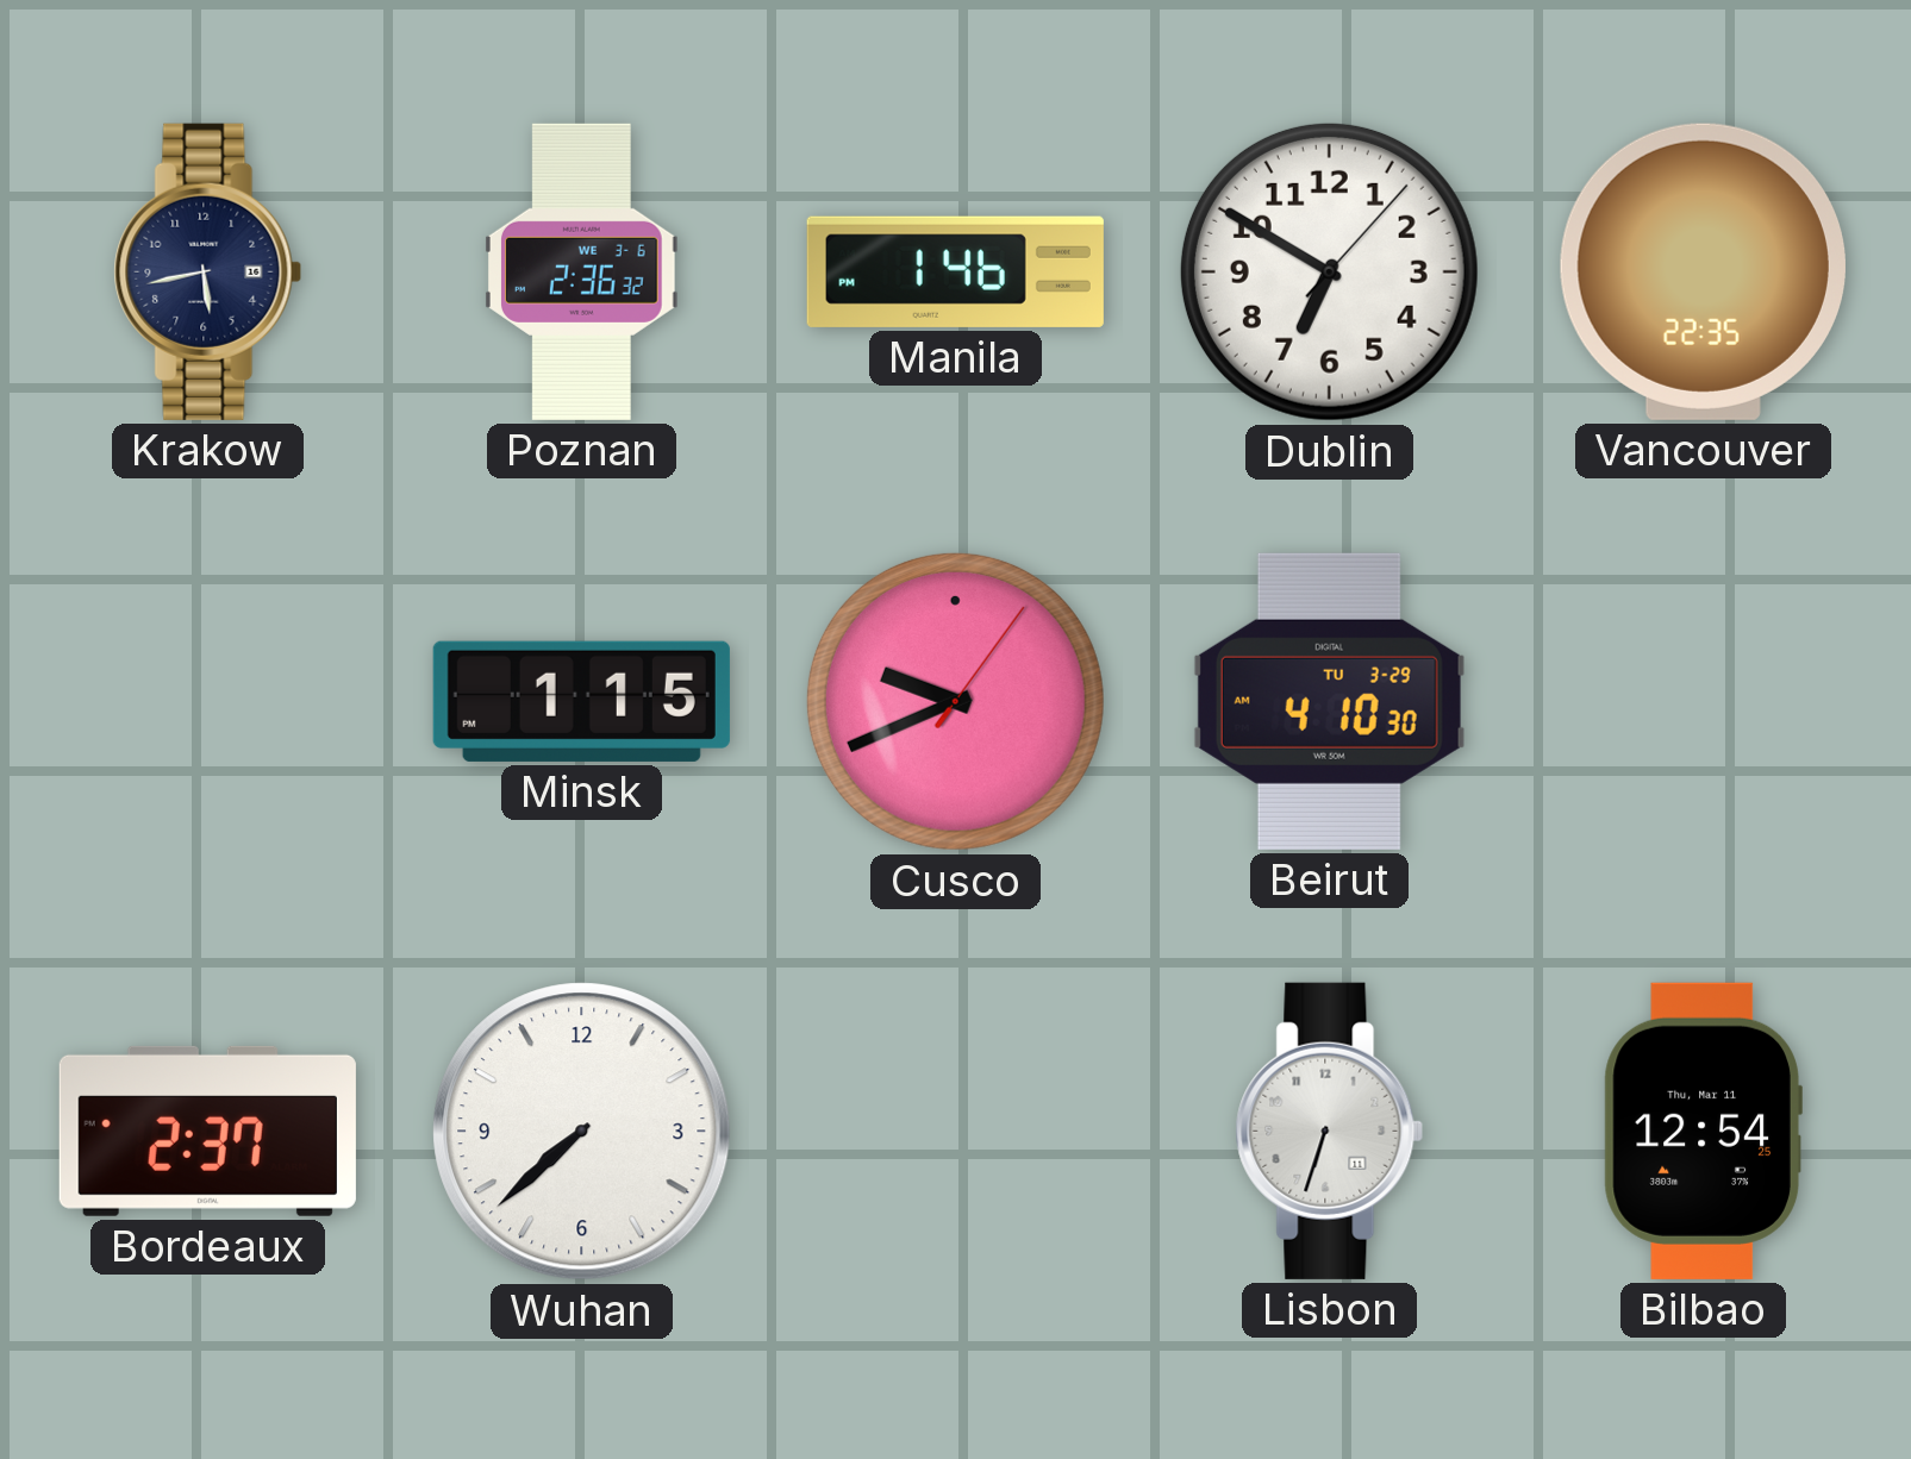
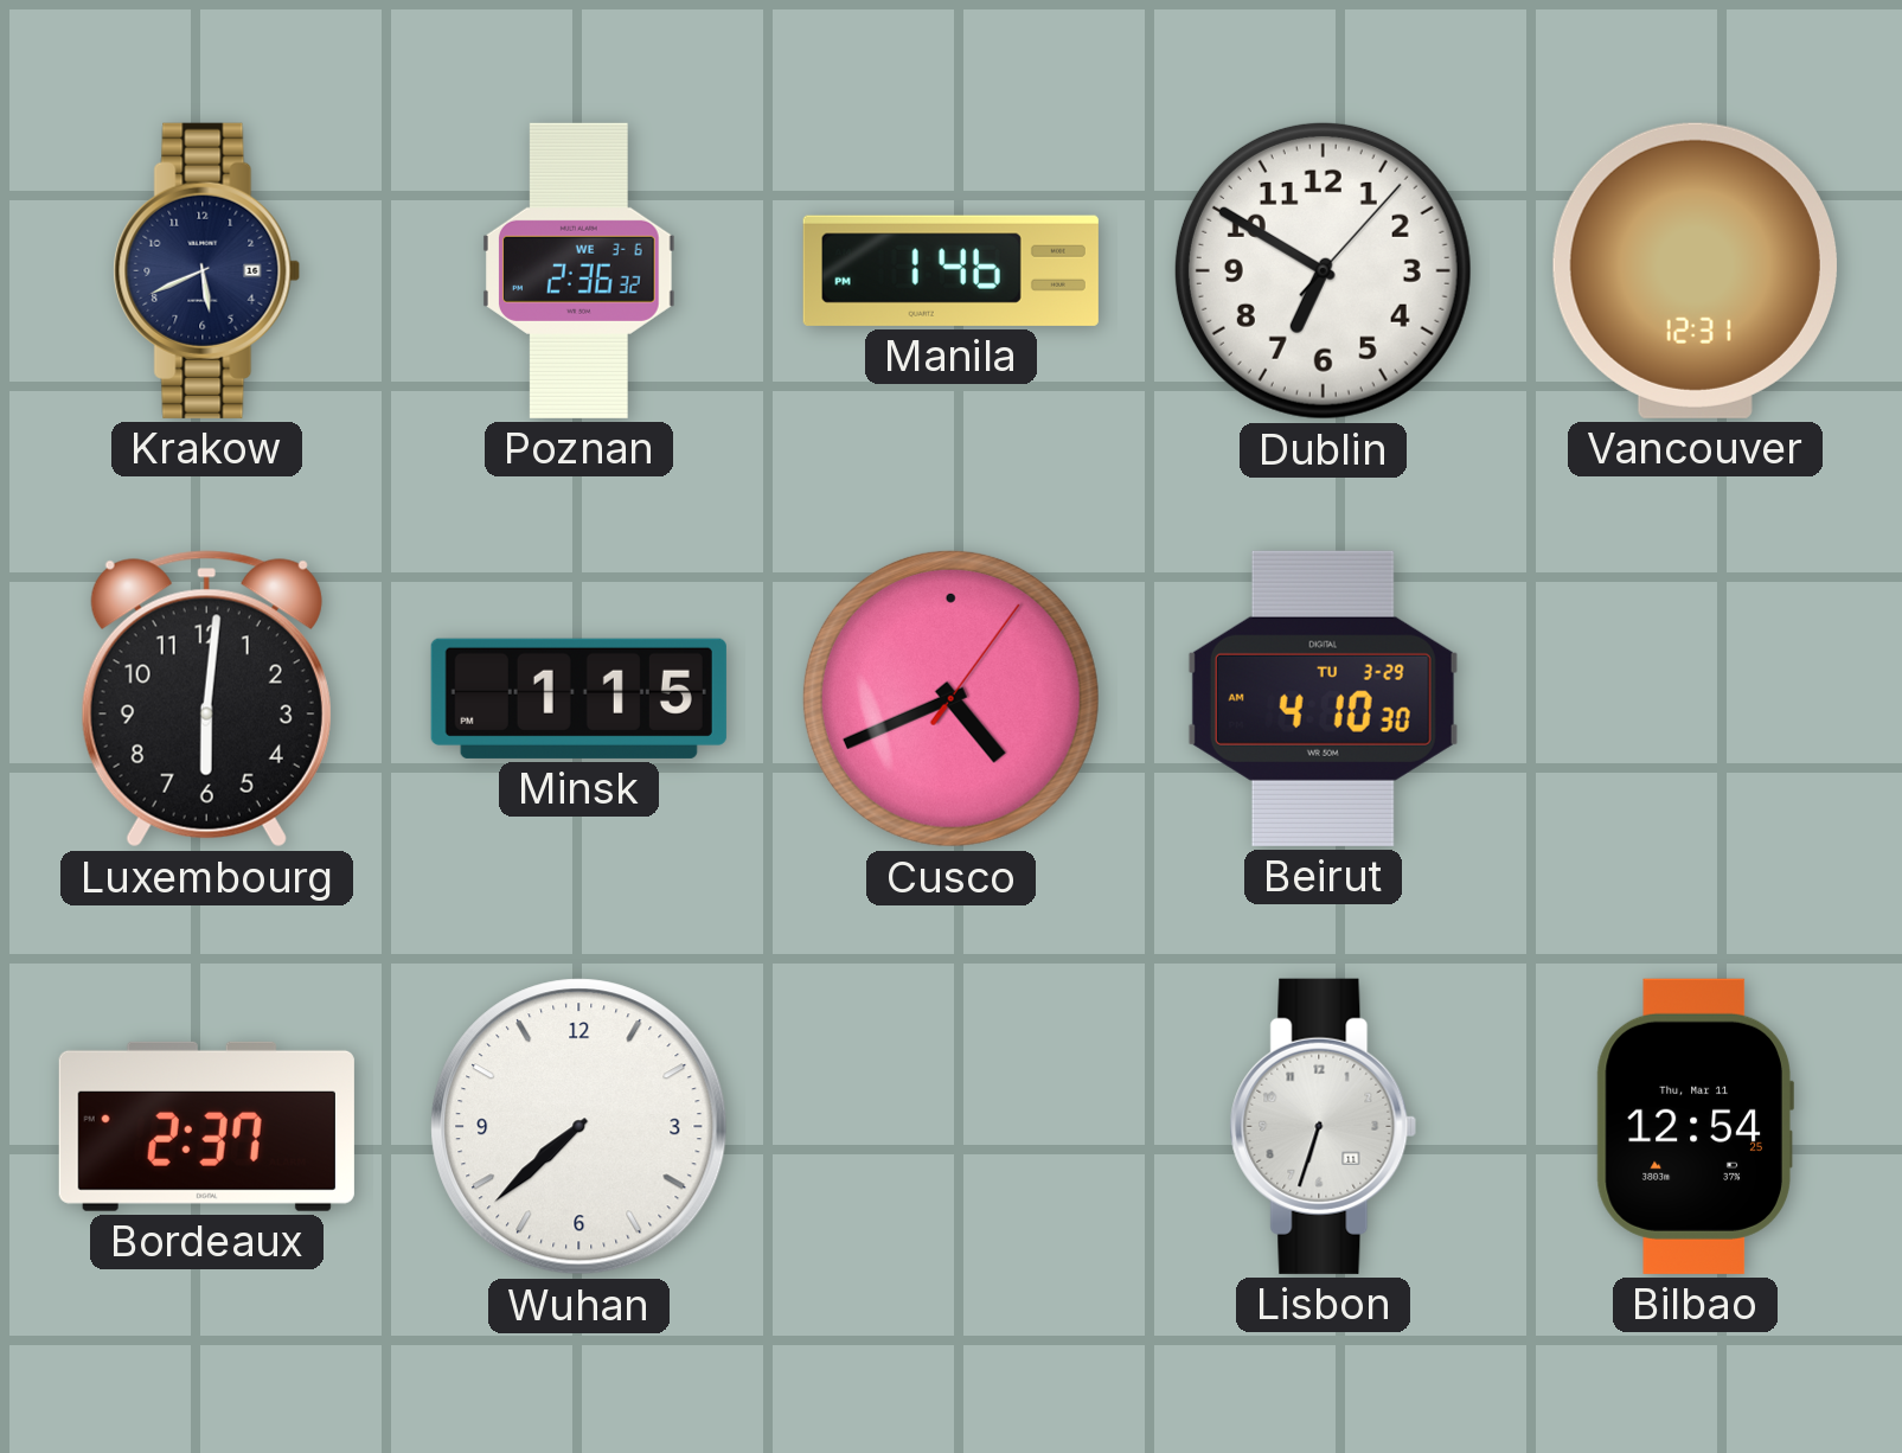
Krakow: 5:43 -> 5:41 (207, 270)
Vancouver: 22:35 -> 12:31 (1695, 270)
Luxembourg: none -> 6:01 (206, 699)
Cusco: 9:41 -> 4:41 (950, 698)
